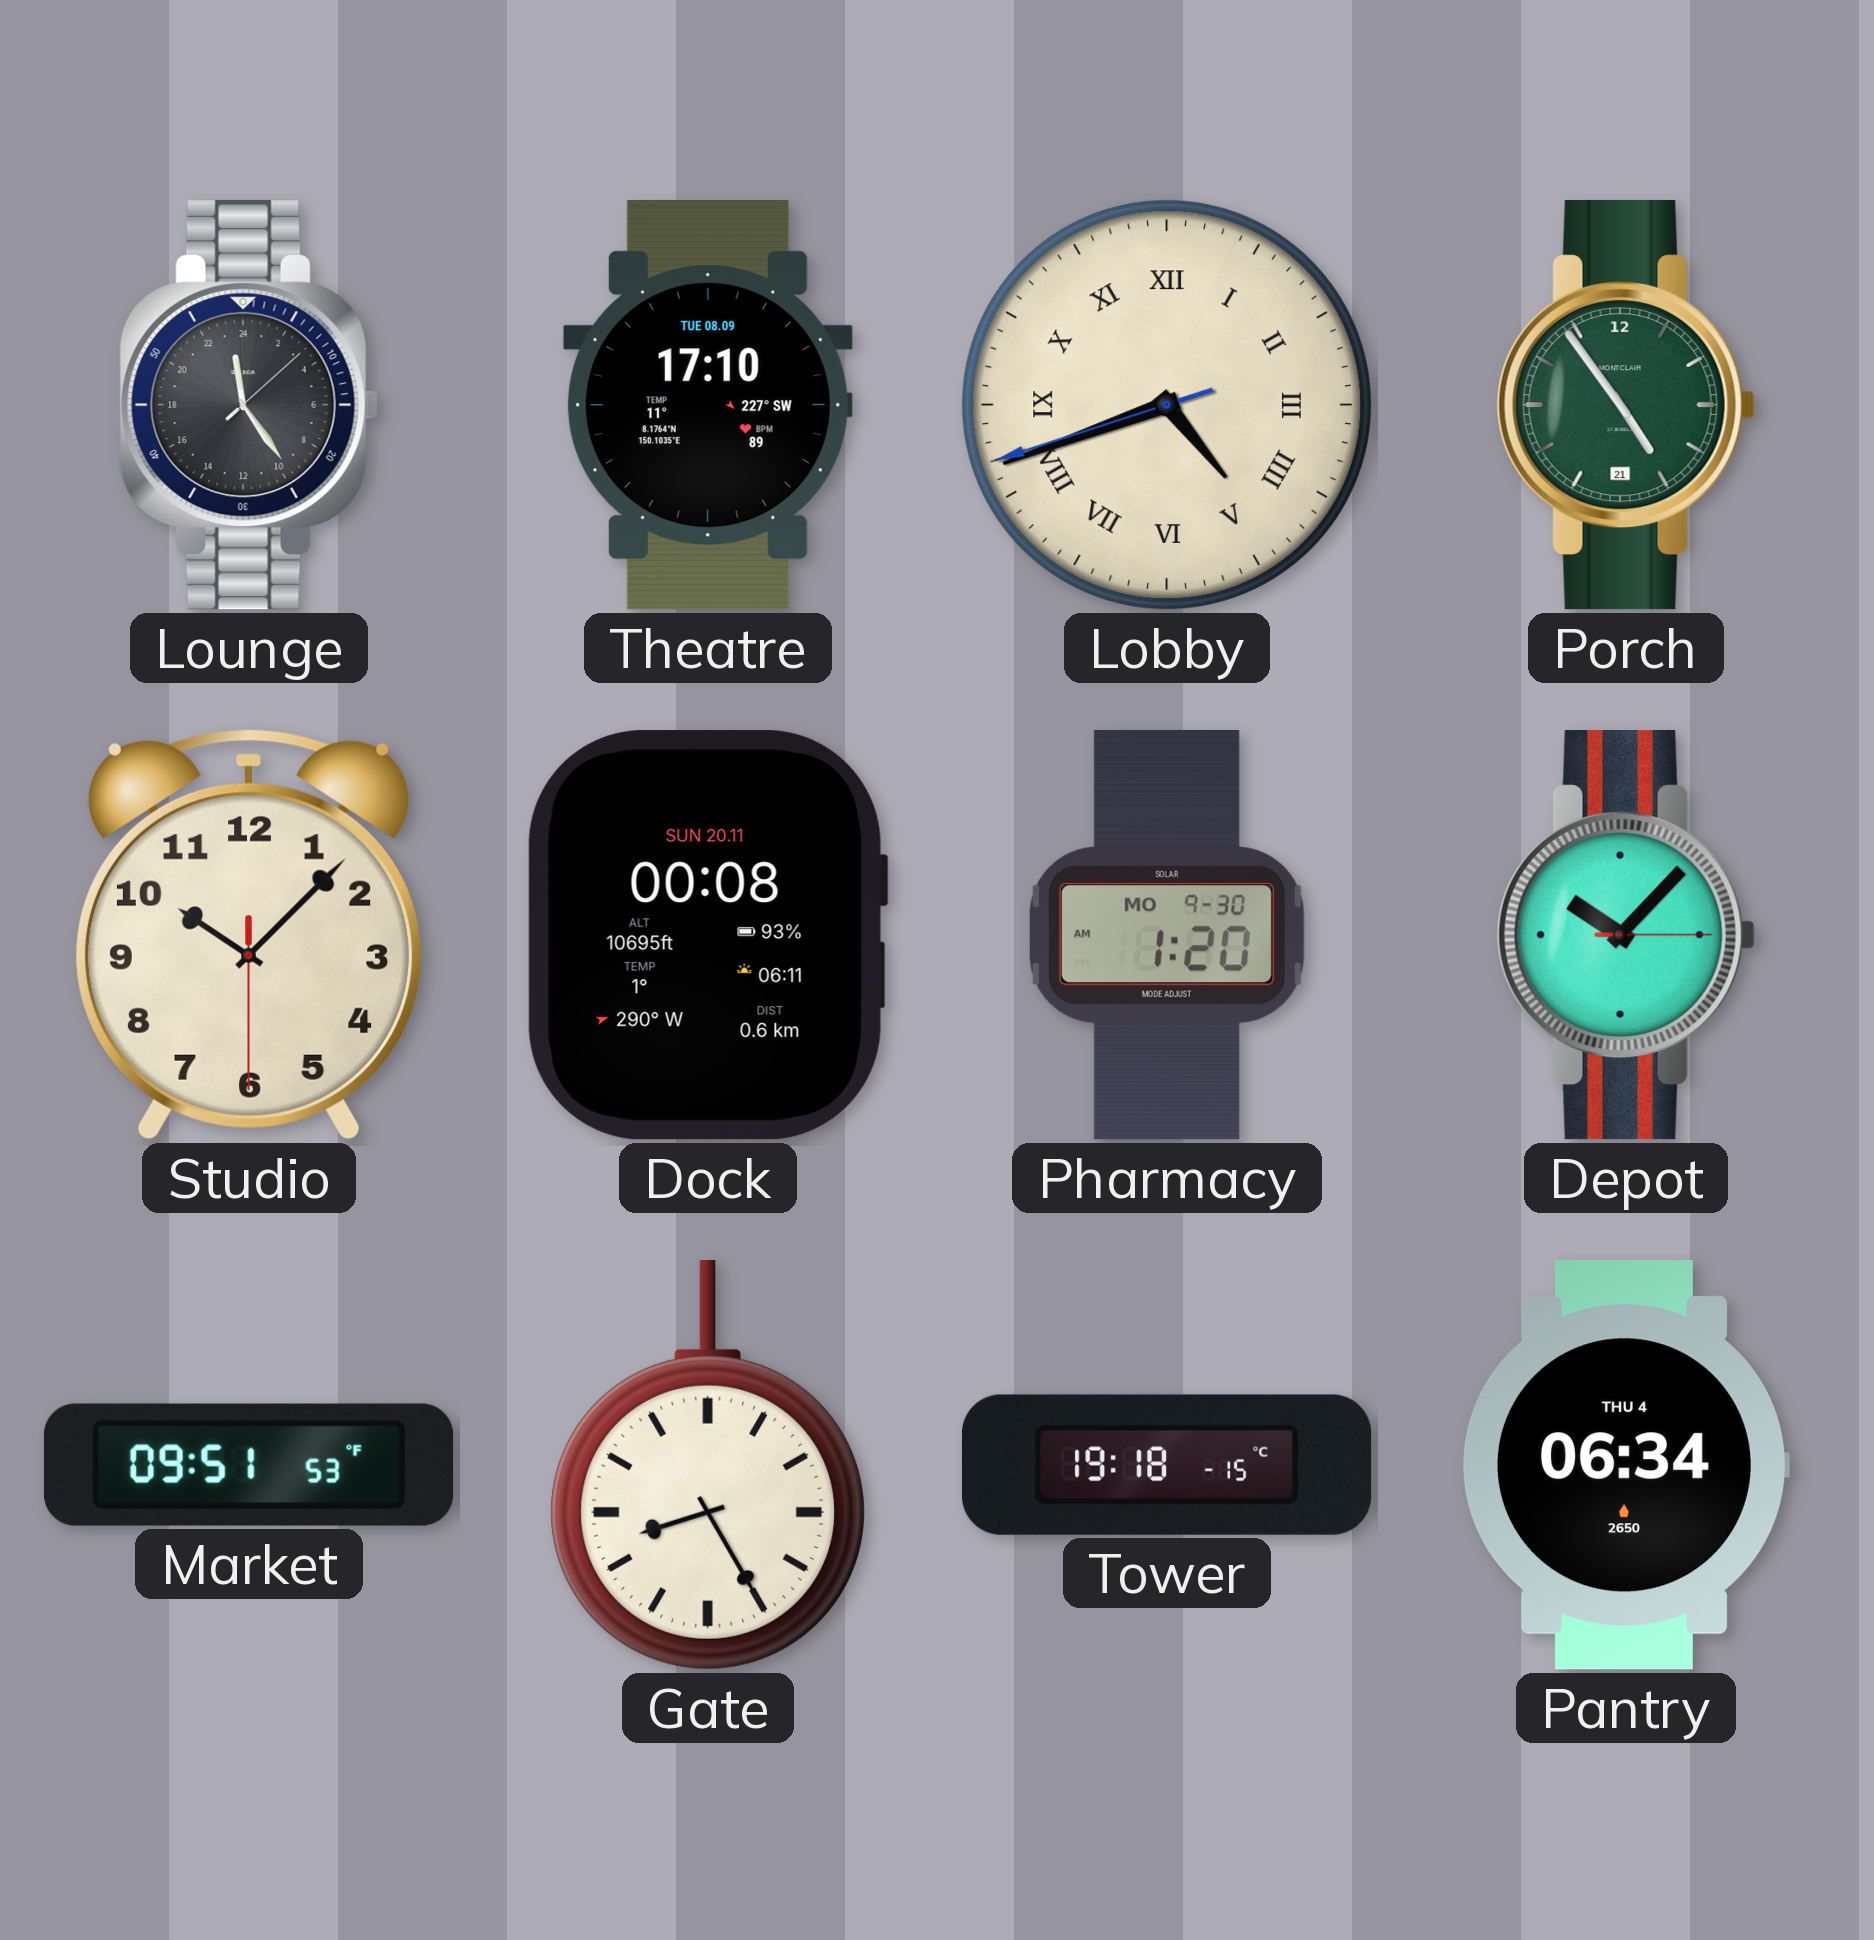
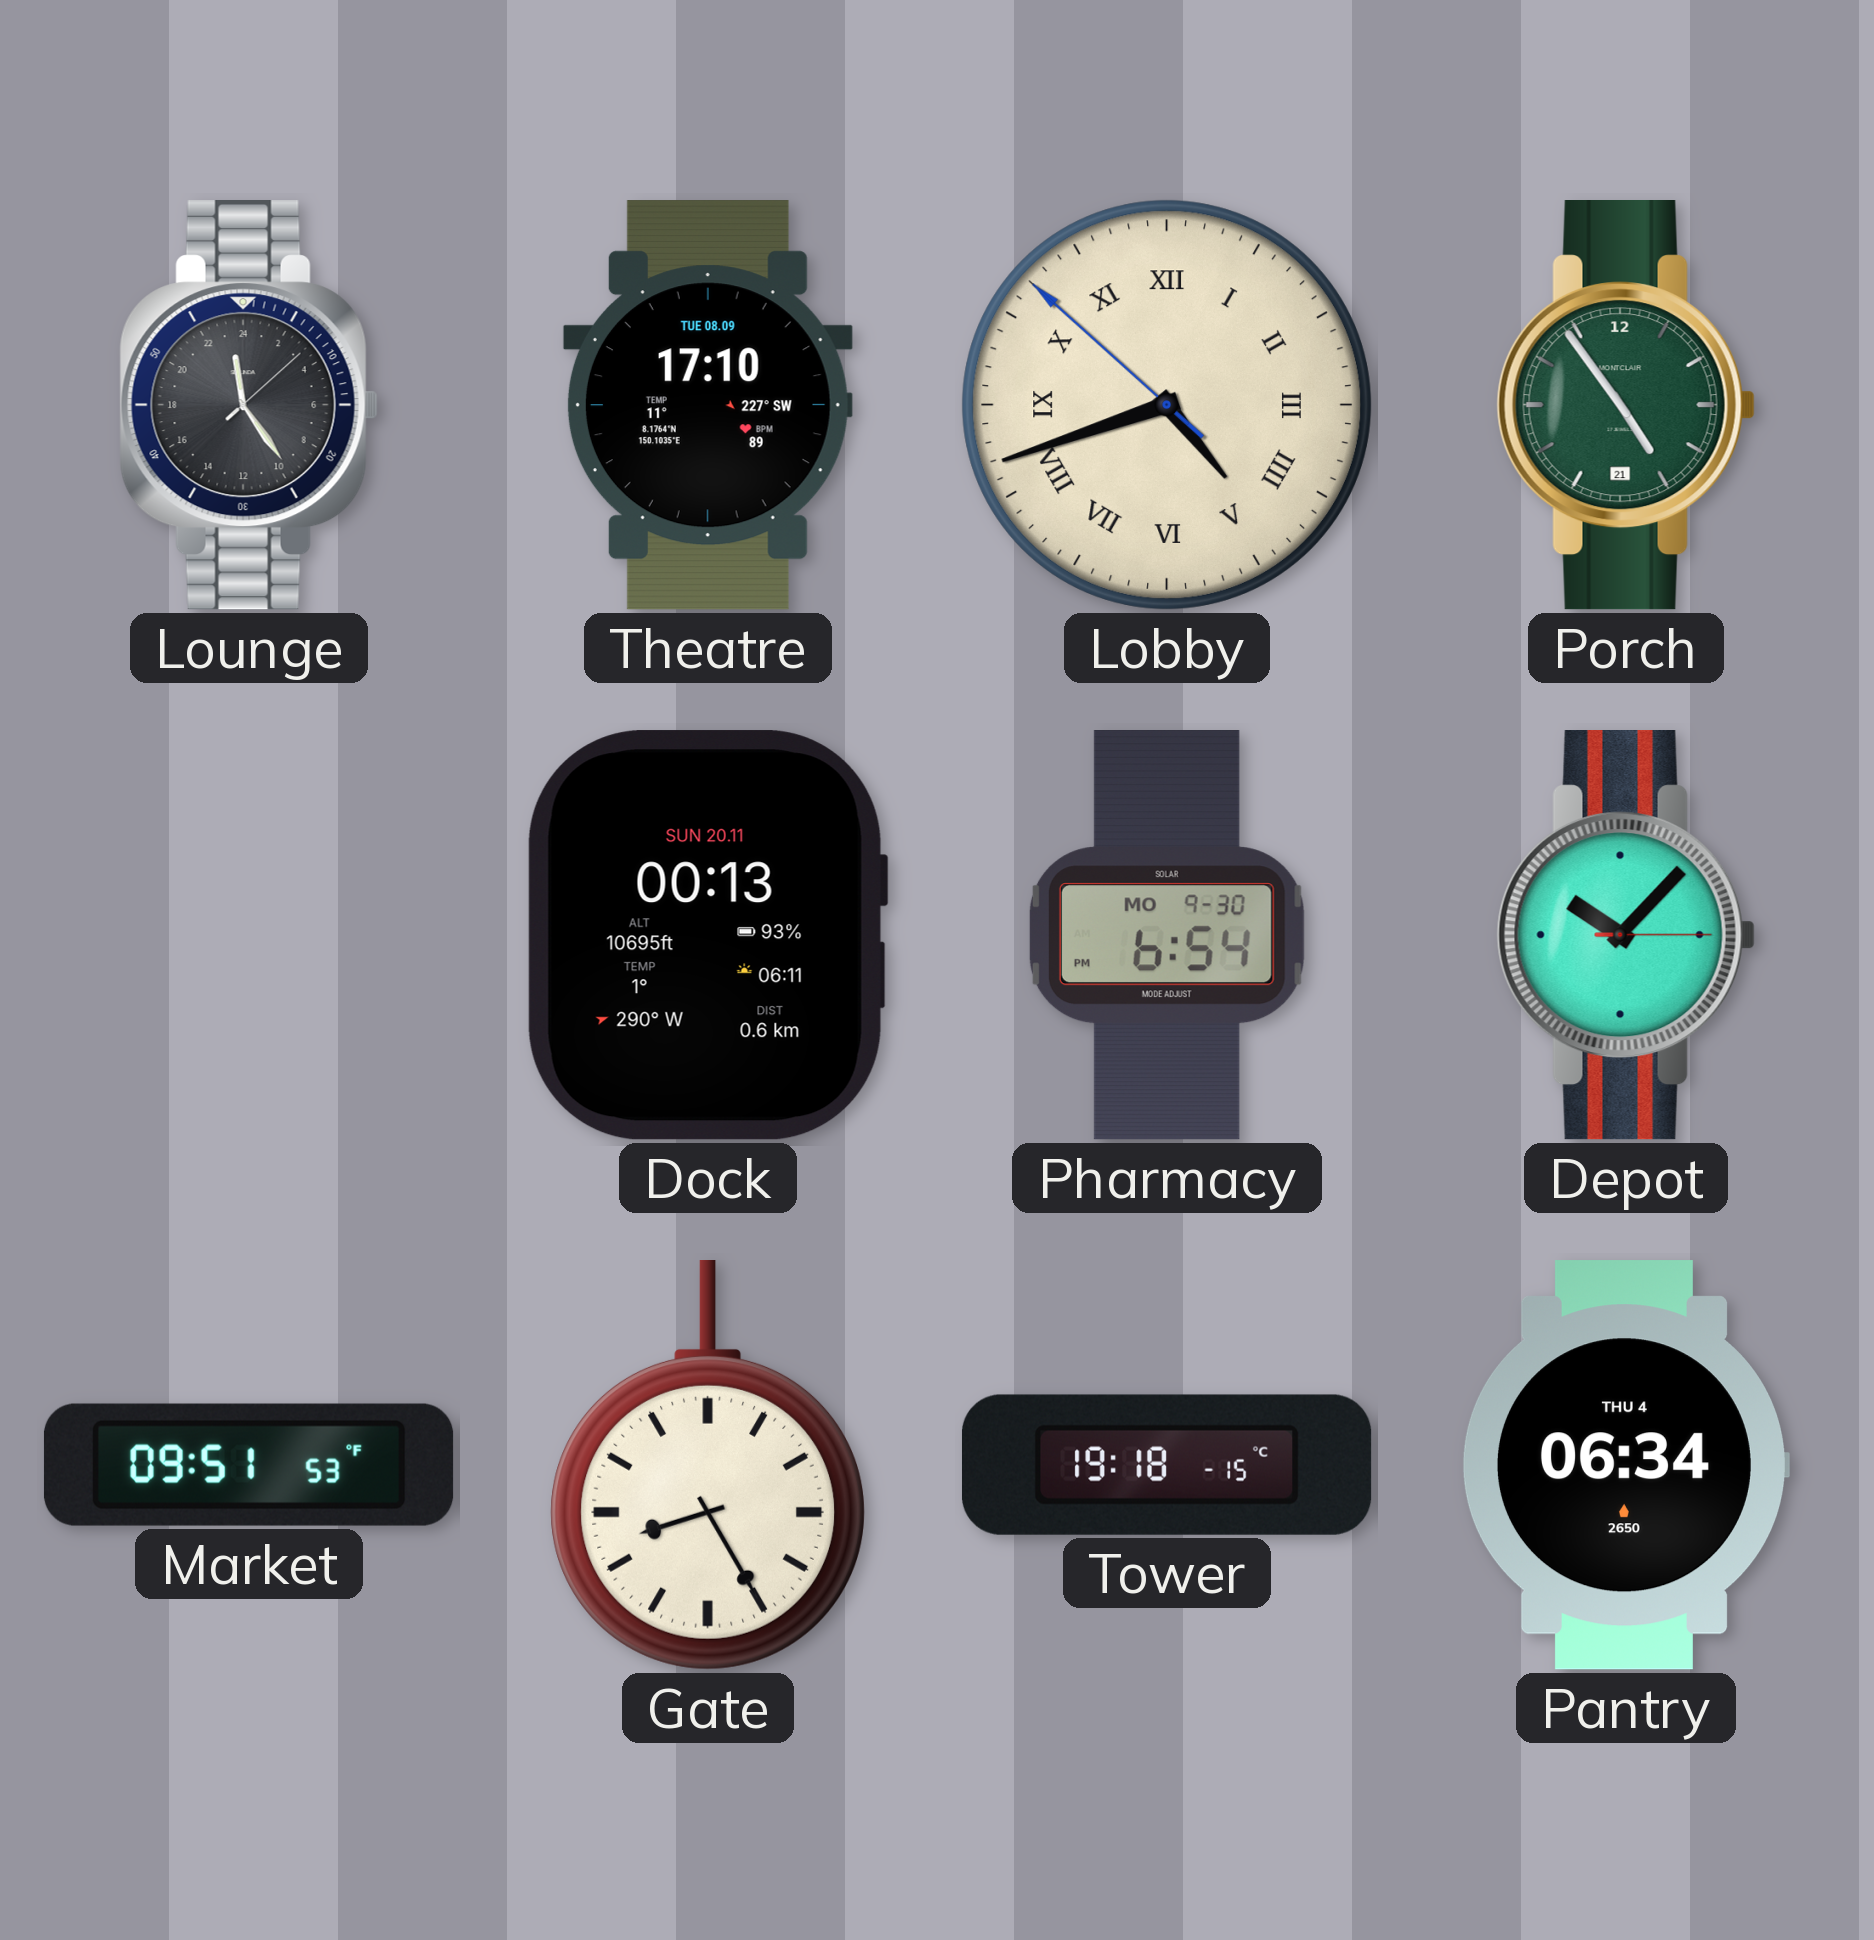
Lobby: 4:41:42 -> 4:41:52 (1167, 405)
Studio: 10:07 -> none (249, 935)
Dock: 00:08 -> 00:13 (708, 935)
Pharmacy: 1:20 -> 6:54 (1167, 935)
